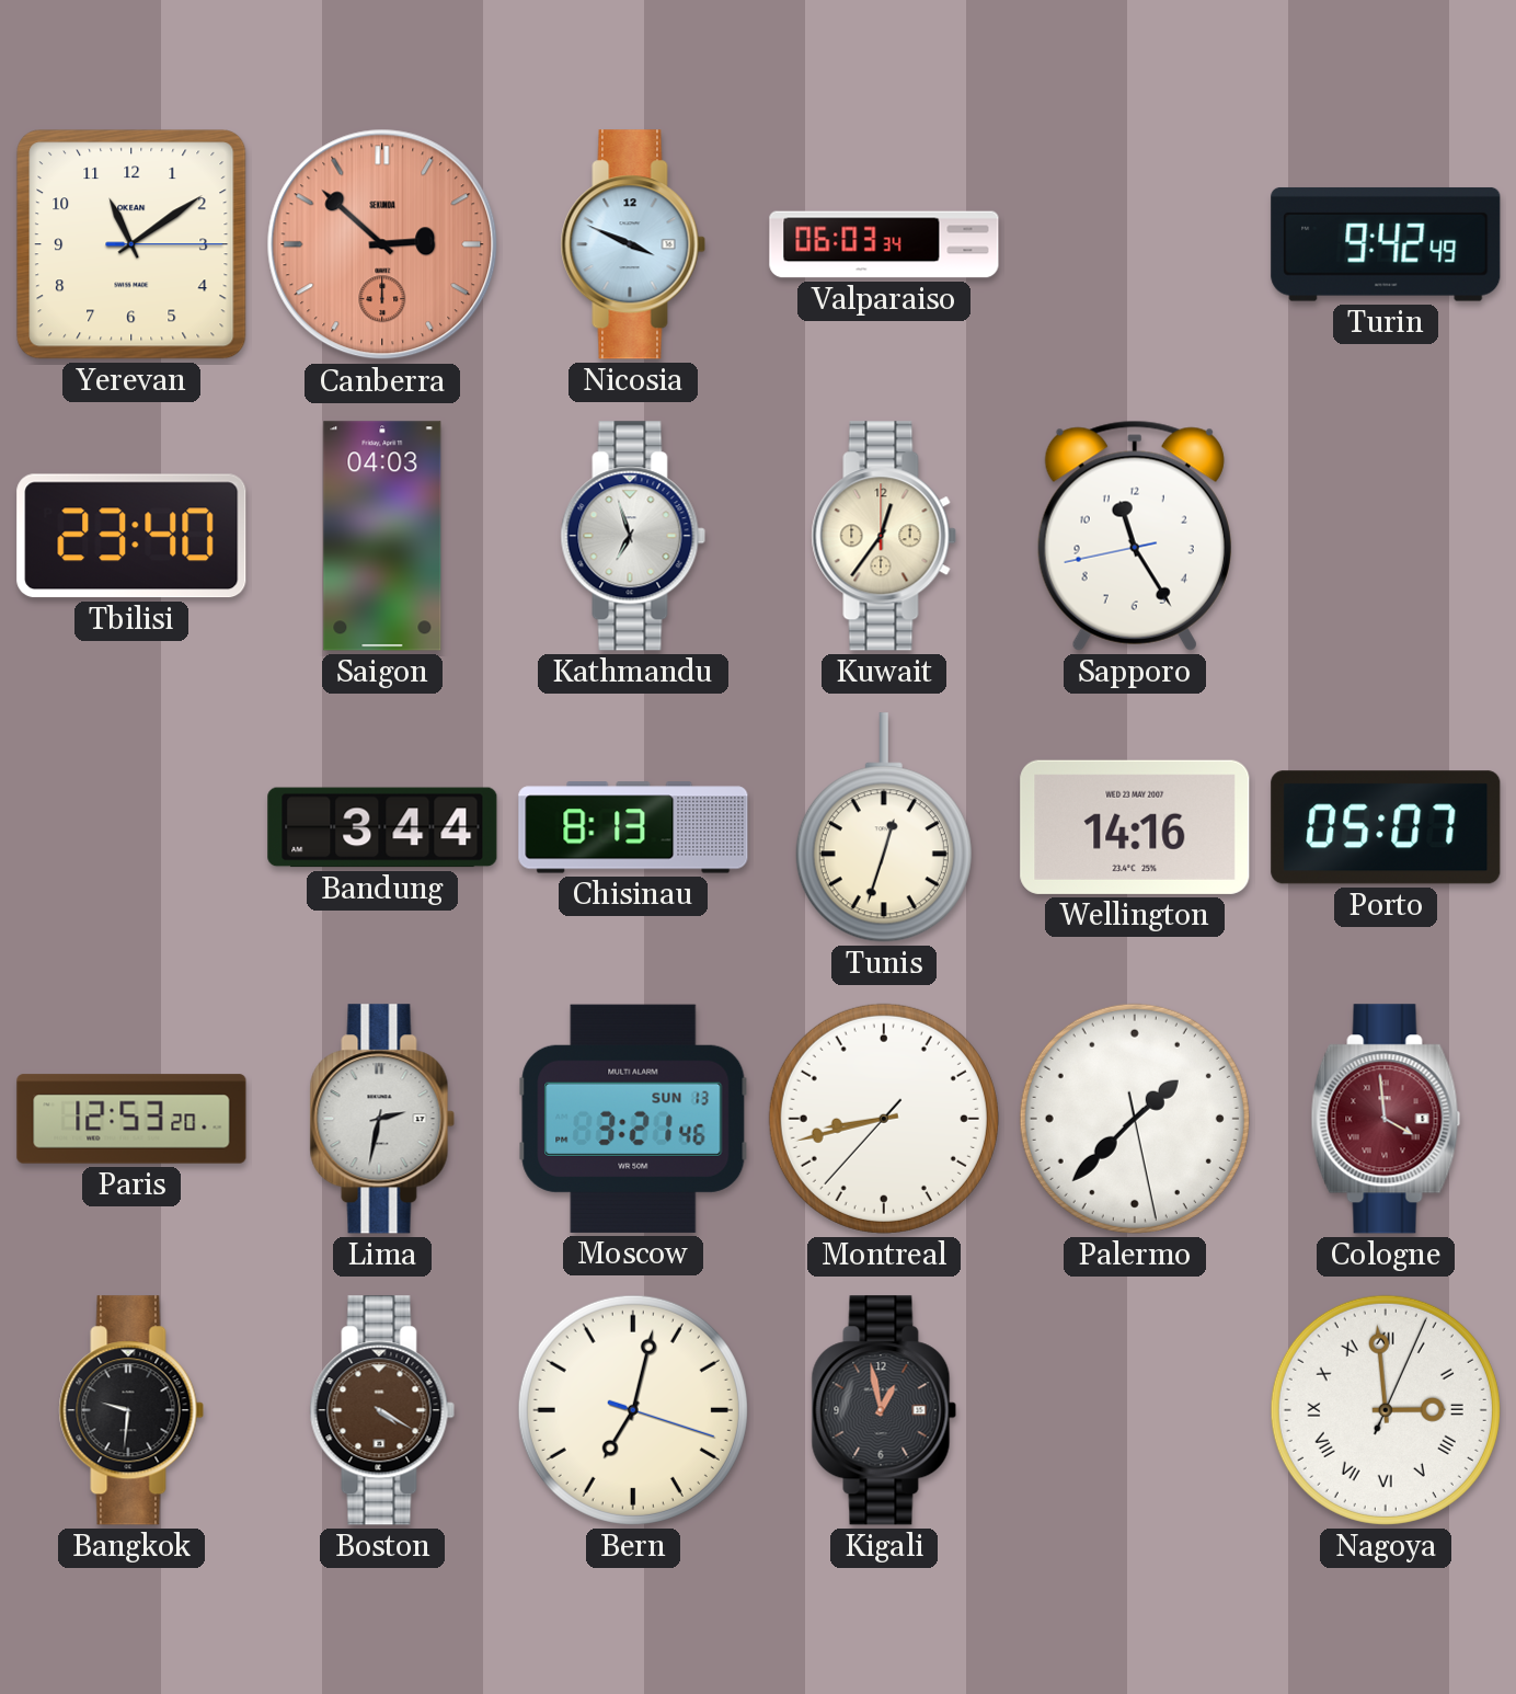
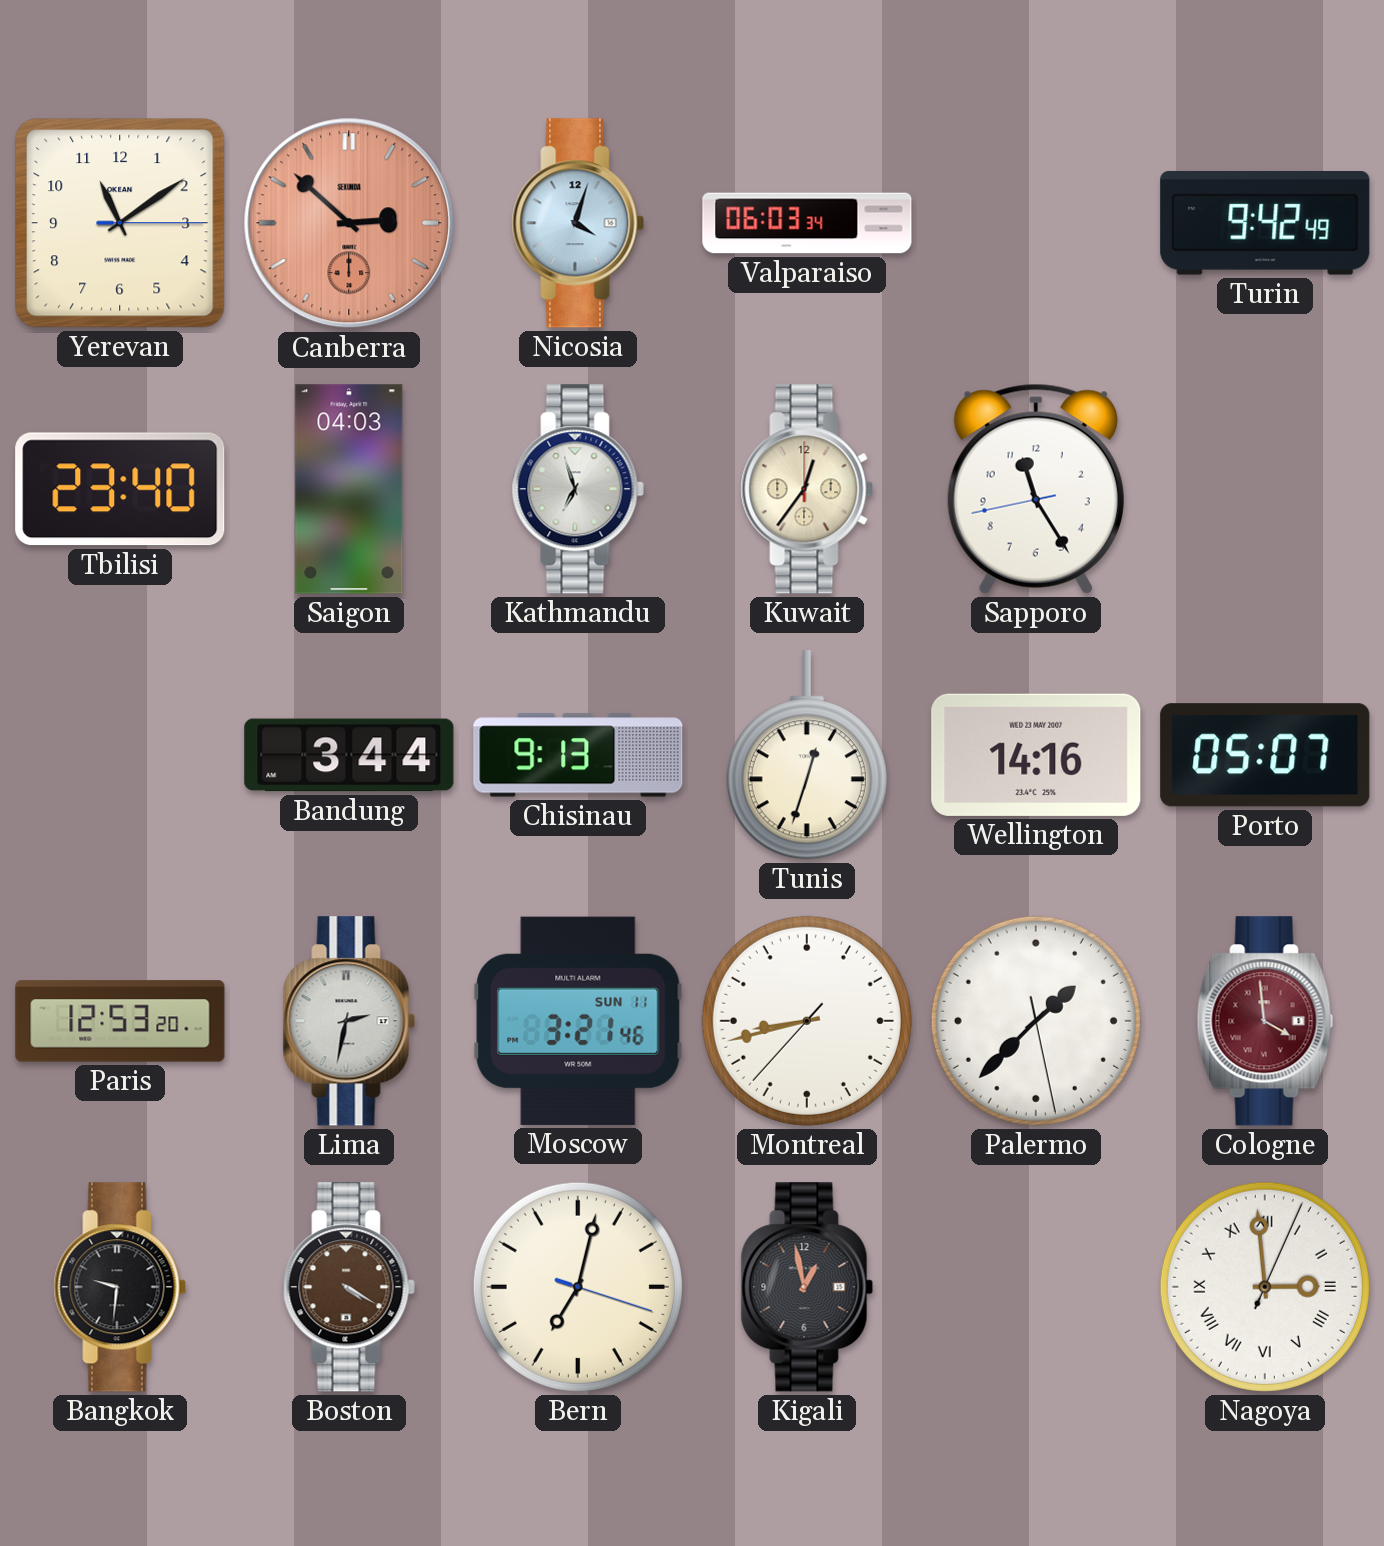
Nicosia: 3:49 -> 4:03 (578, 223)
Chisinau: 8:13 -> 9:13 (578, 755)
Moscow date: SUN 13 -> SUN 11 (578, 1021)
